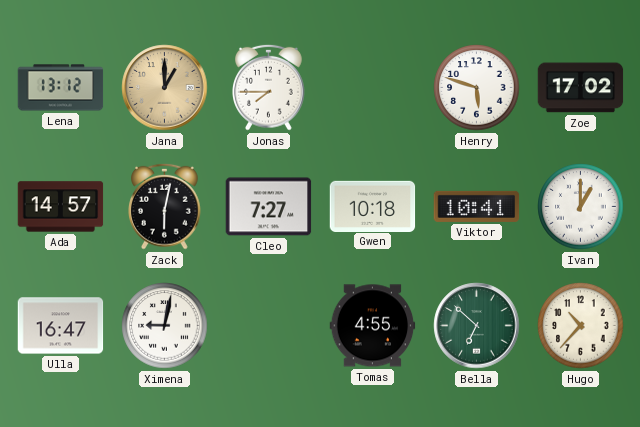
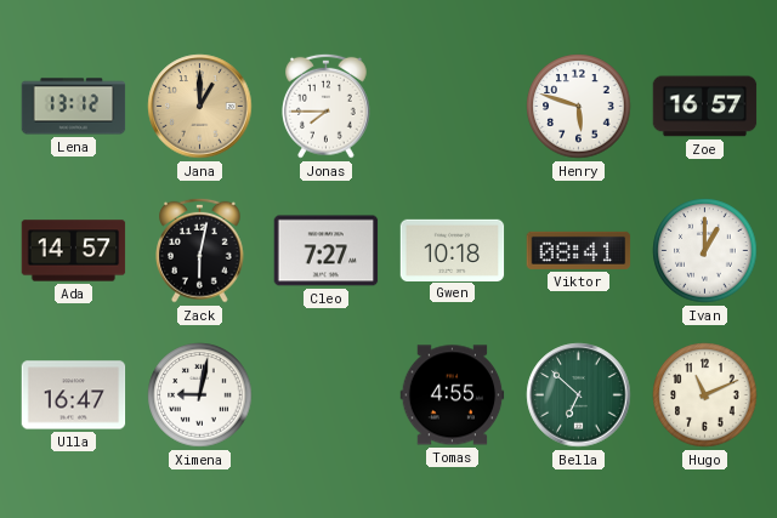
Zoe: 17:02 -> 16:57 (705, 107)
Viktor: 10:41 -> 08:41 (579, 250)
Hugo: 10:37 -> 11:11 (705, 395)
